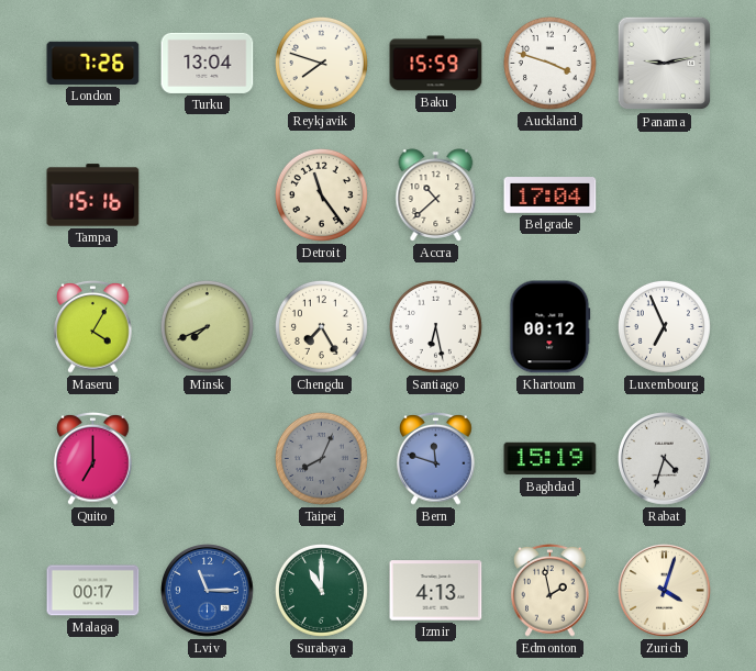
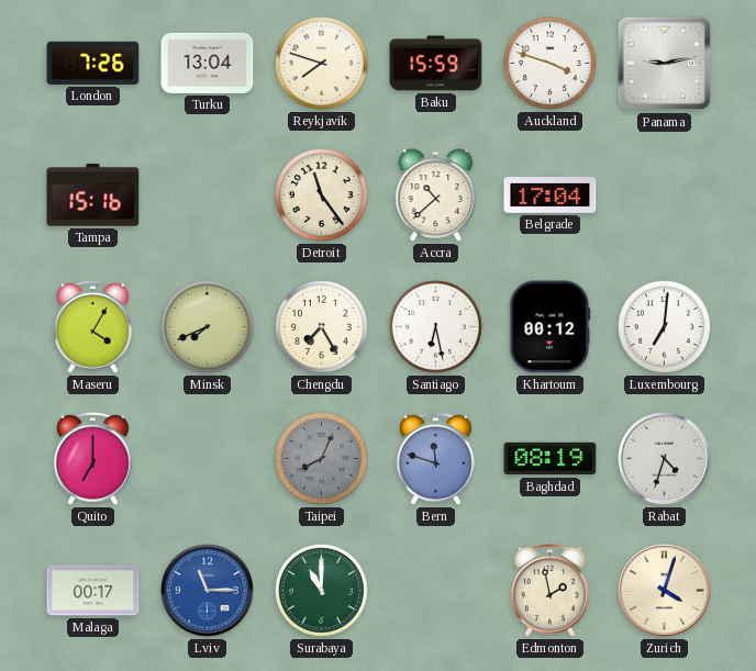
Luxembourg: 6:56 -> 7:01 (664, 326)
Baghdad: 15:19 -> 08:19 (551, 459)
Izmir: 4:13 -> none (436, 591)
